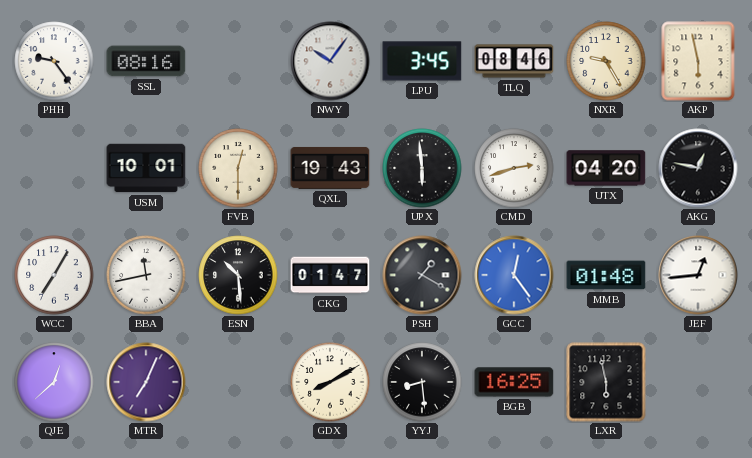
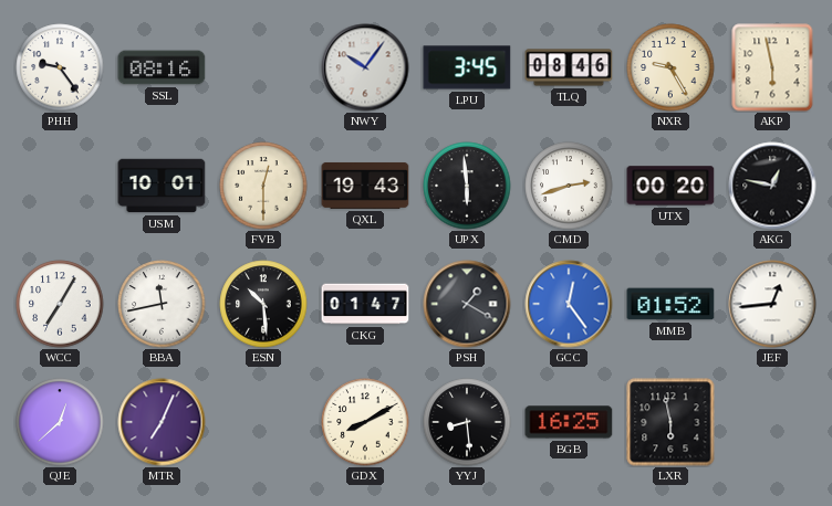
UTX: 04:20 -> 00:20 (670, 186)
MMB: 01:48 -> 01:52 (670, 304)
